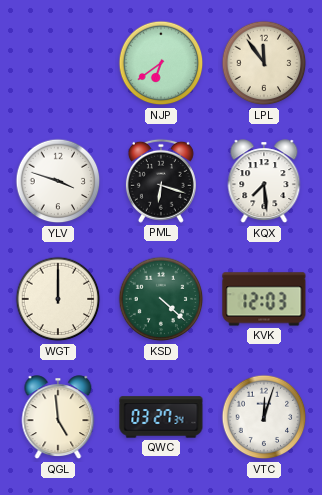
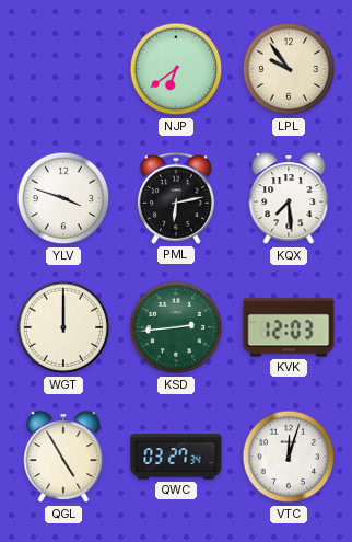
LPL: 11:54 -> 9:54 (289, 69)
PML: 6:18 -> 6:13 (176, 198)
KSD: 4:22 -> 2:44 (176, 327)
QGL: 4:59 -> 4:55 (63, 458)
